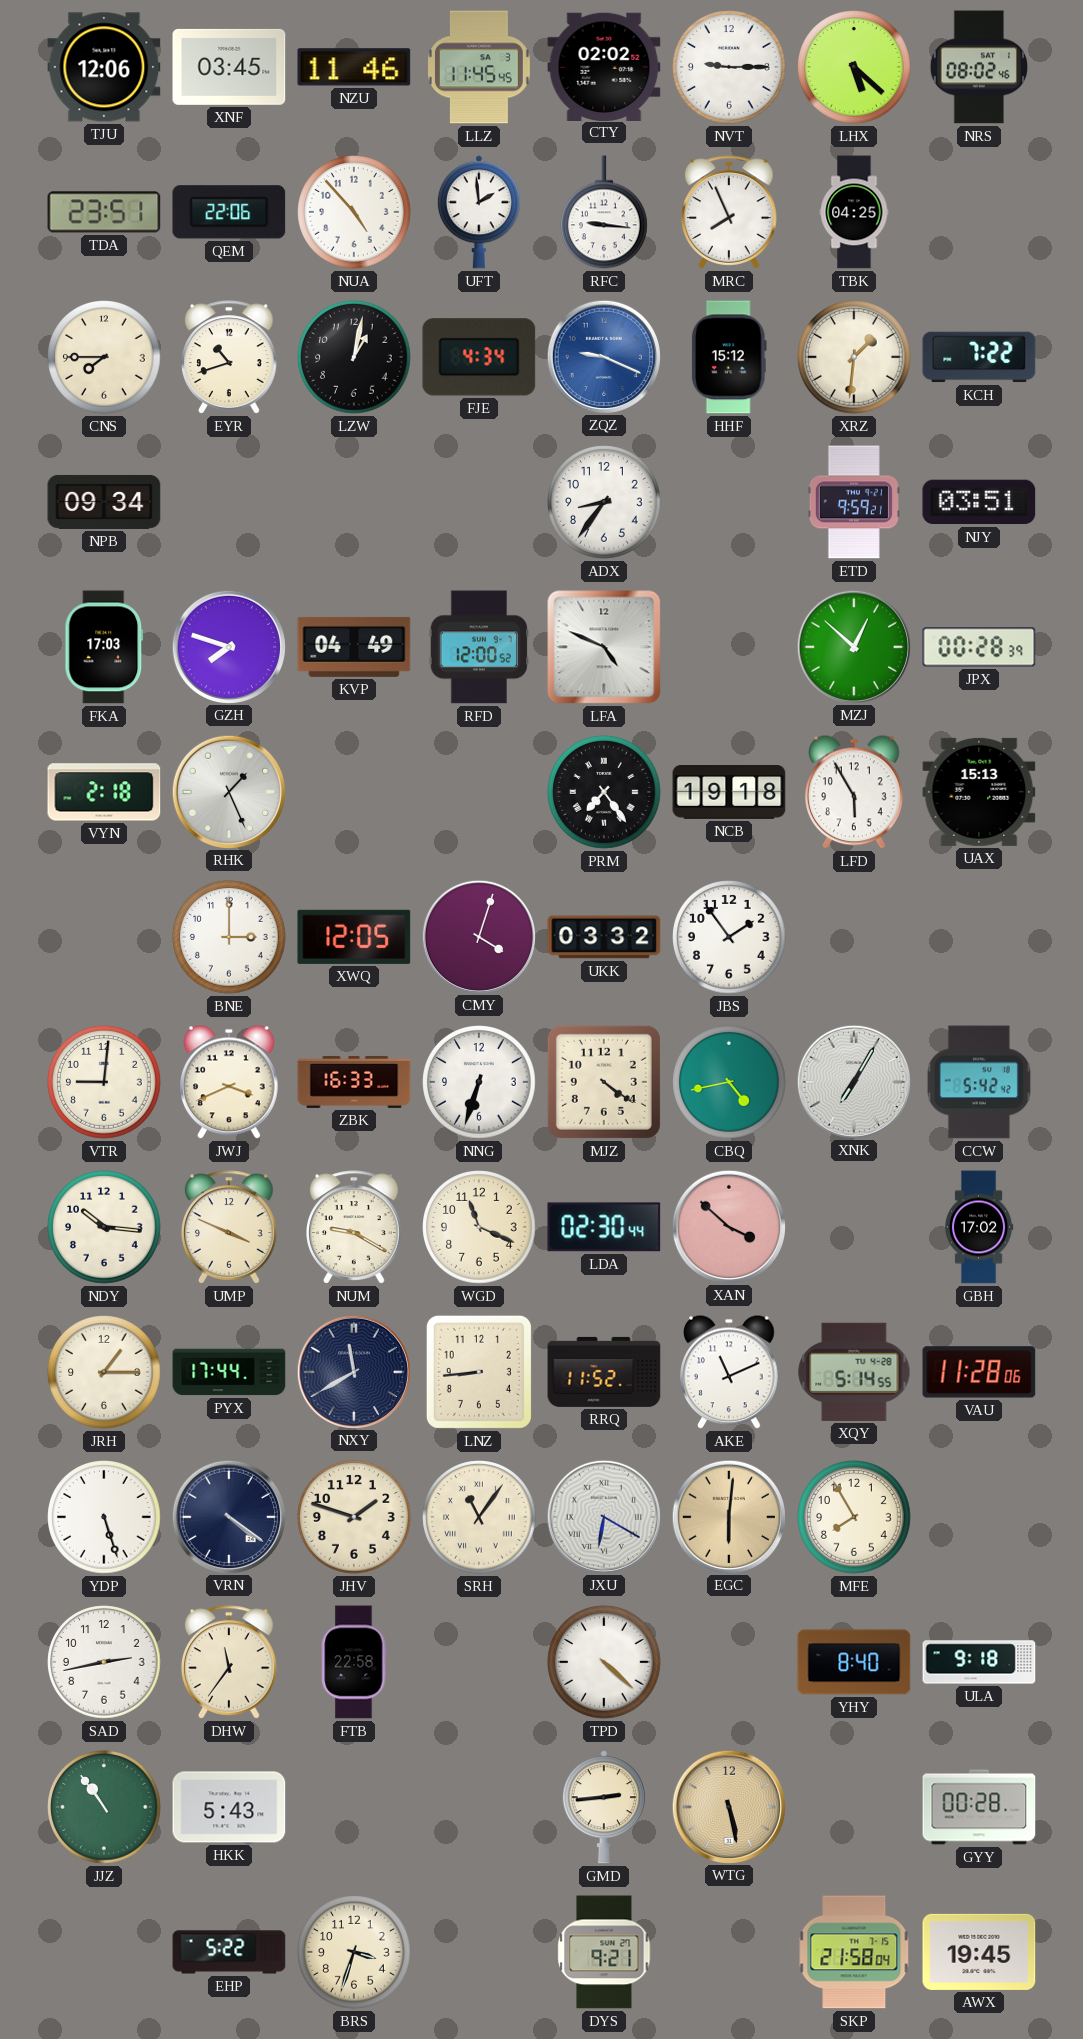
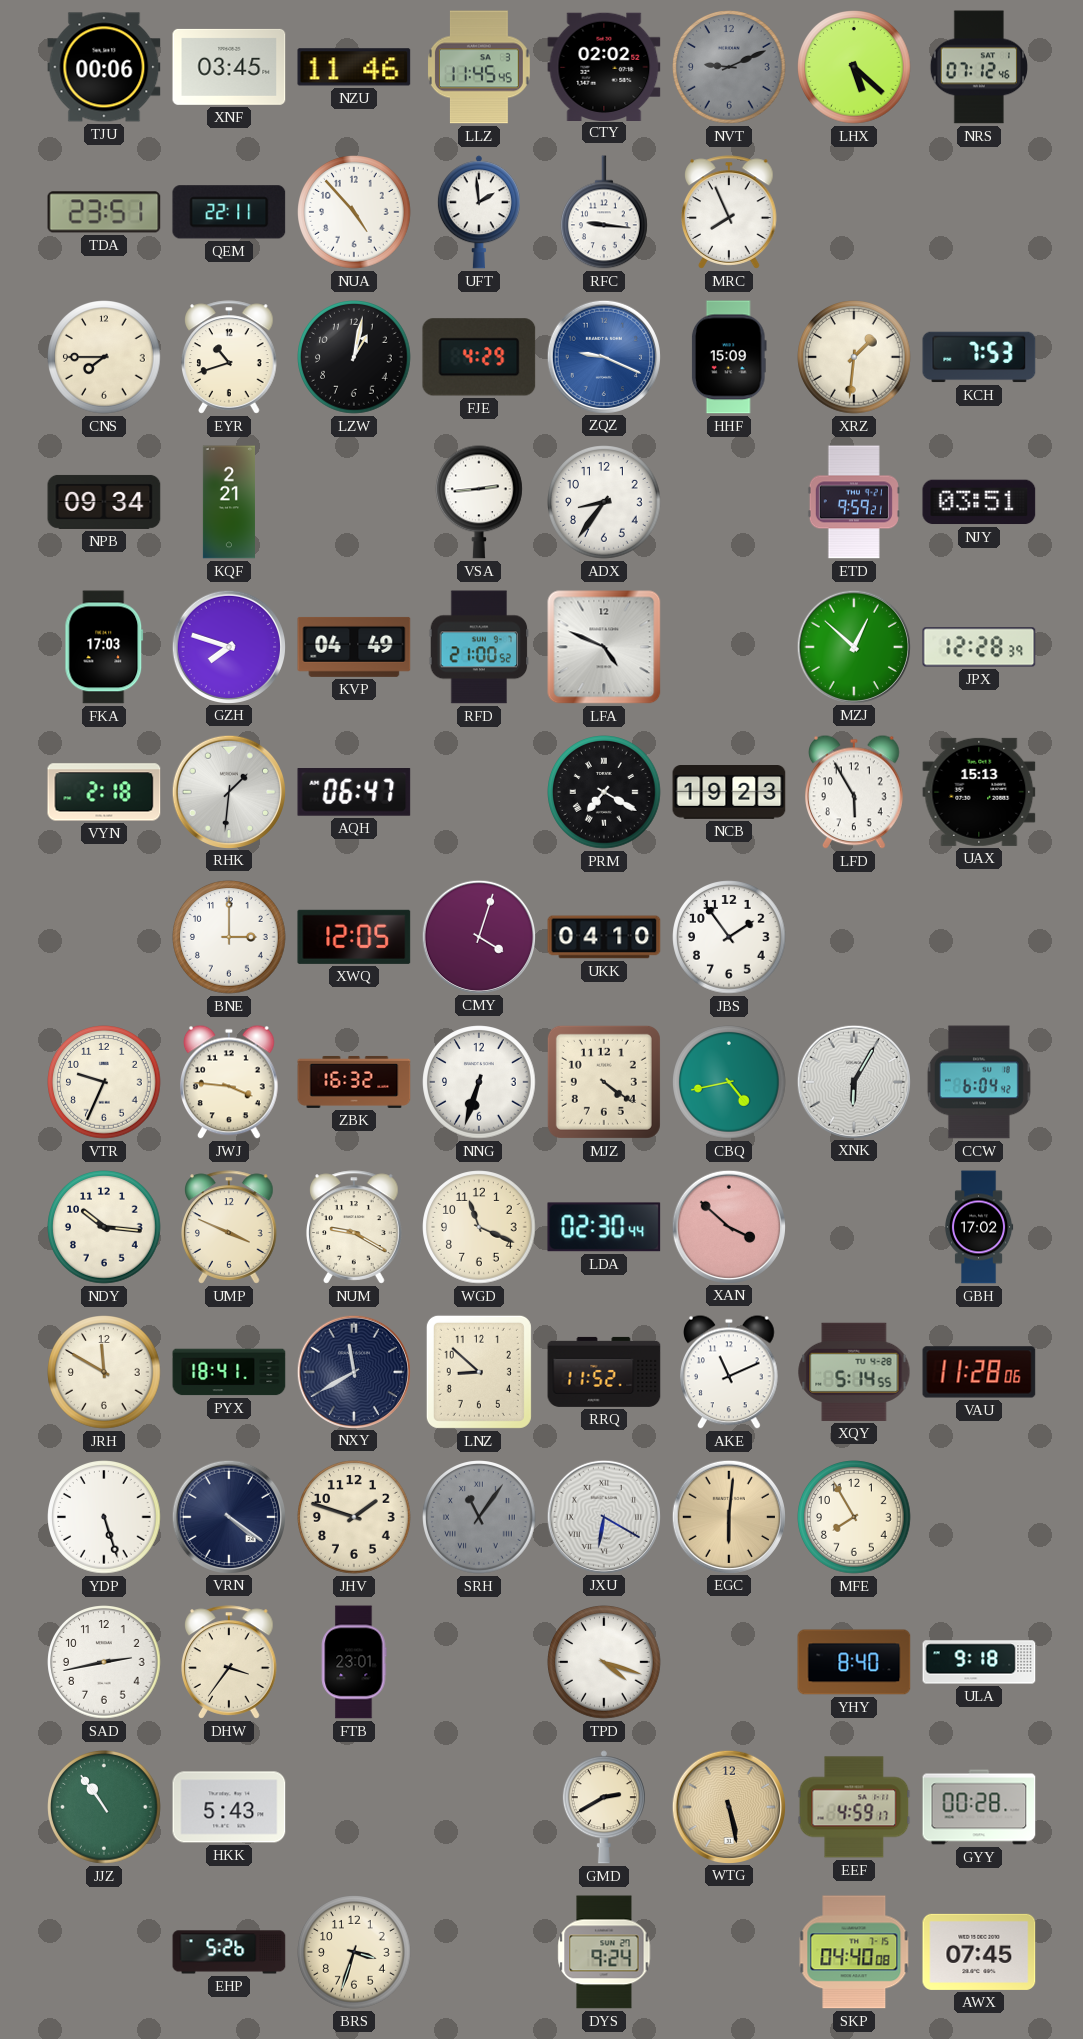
TJU: 12:06 -> 00:06 (104, 67)
NVT: 9:15 -> 9:11 (729, 67)
NVT dial: white -> grey (729, 67)
NRS: 08:02 -> 07:12 (978, 67)
QEM: 22:06 -> 22:11 (229, 212)
TBK: 04:25 -> none (854, 212)
FJE: 4:34 -> 4:29 (479, 357)
HHF: 15:12 -> 15:09 (729, 357)
KCH: 7:22 -> 7:53 (979, 357)
KQF: none -> 2:21 (229, 502)
VSA: none -> 2:44 (480, 502)
RFD: 12:00 -> 21:00 (479, 647)
JPX: 00:28 -> 12:28 (979, 647)
RHK: 1:26 -> 1:31 (228, 791)
AQH: none -> 06:47 (354, 793)
PRM: 7:24 -> 7:20 (604, 792)
NCB: 19:18 -> 19:23 (729, 793)
UKK: 03:32 -> 04:10 (604, 937)
VTR: 9:01 -> 9:34 (104, 1082)
JWJ: 3:41 -> 3:46 (230, 1082)
ZBK: 16:33 -> 16:32 (354, 1082)
XNK: 7:05 -> 6:05 (853, 1081)
CCW: 5:42 -> 6:04 (979, 1082)
JRH: 1:15 -> 11:50 (104, 1372)
PYX: 17:44 -> 18:41 (229, 1372)
LNZ: 8:44 -> 8:52 (479, 1372)
SRH dial: cream -> grey (479, 1517)
DHW: 11:36 -> 3:36 (229, 1662)
FTB: 22:58 -> 23:01 (354, 1662)
TPD: 4:22 -> 4:18 (604, 1662)
GMD: 2:44 -> 2:40 (604, 1807)
EEF: none -> 4:59 (854, 1807)
EHP: 5:22 -> 5:26 (229, 1952)
DYS: 9:21 -> 9:24 (604, 1952)
SKP: 21:58 -> 04:40 (854, 1952)
AWX: 19:45 -> 07:45 (979, 1952)
